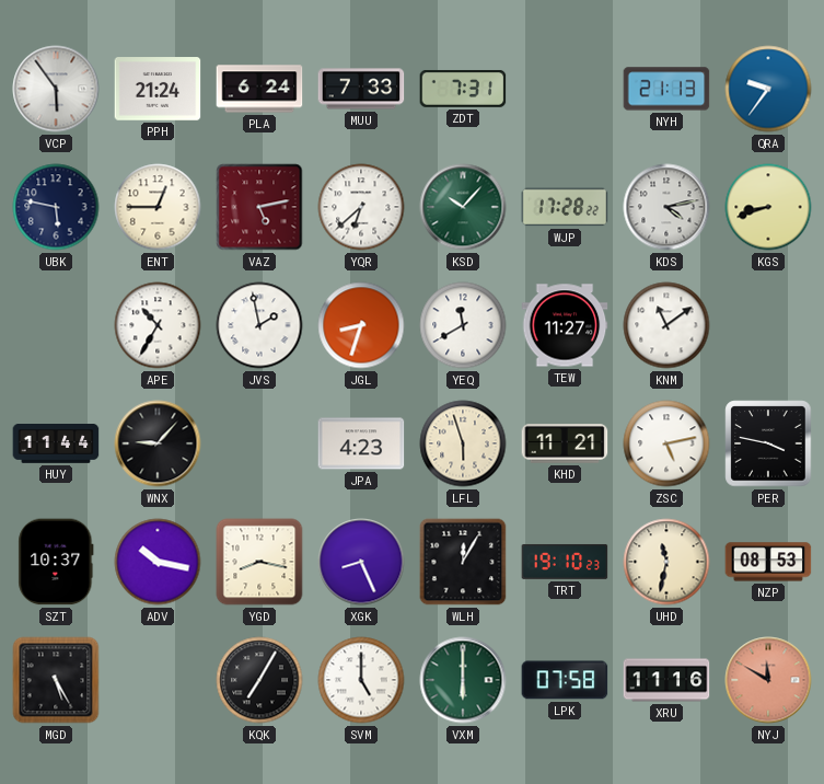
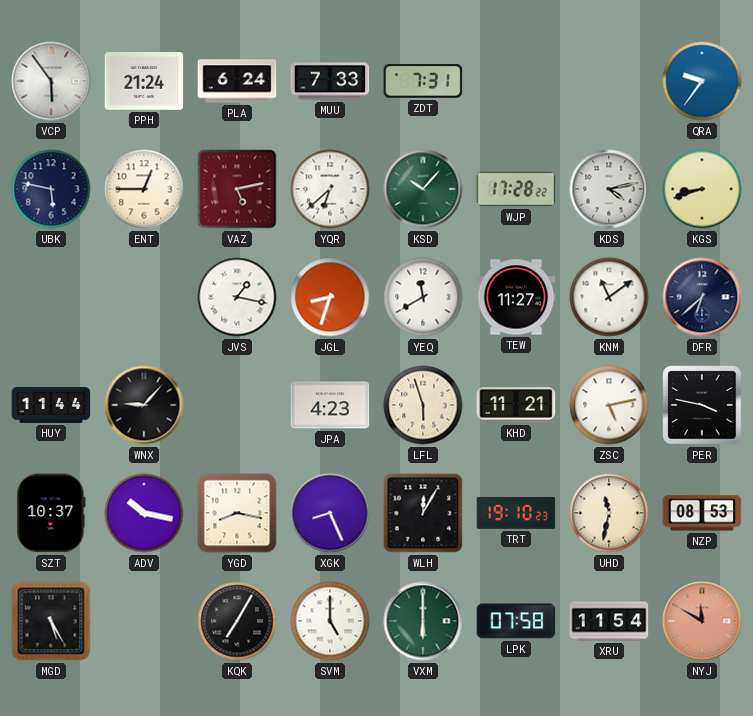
NYH: 21:13 -> none (666, 89)
APE: 10:35 -> none (158, 325)
JVS: 1:58 -> 1:17 (237, 297)
DFR: none -> 6:38 (702, 297)
XRU: 11:16 -> 11:54 (609, 621)
